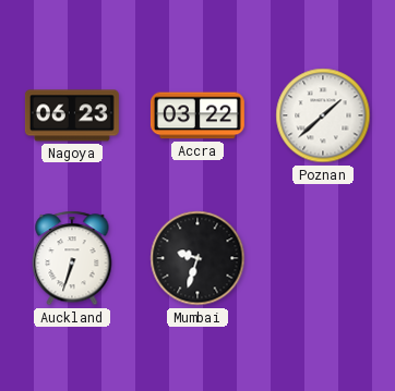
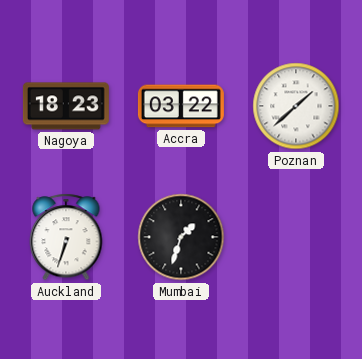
Nagoya: 06:23 -> 18:23 (66, 106)
Mumbai: 9:33 -> 1:33 (181, 237)
